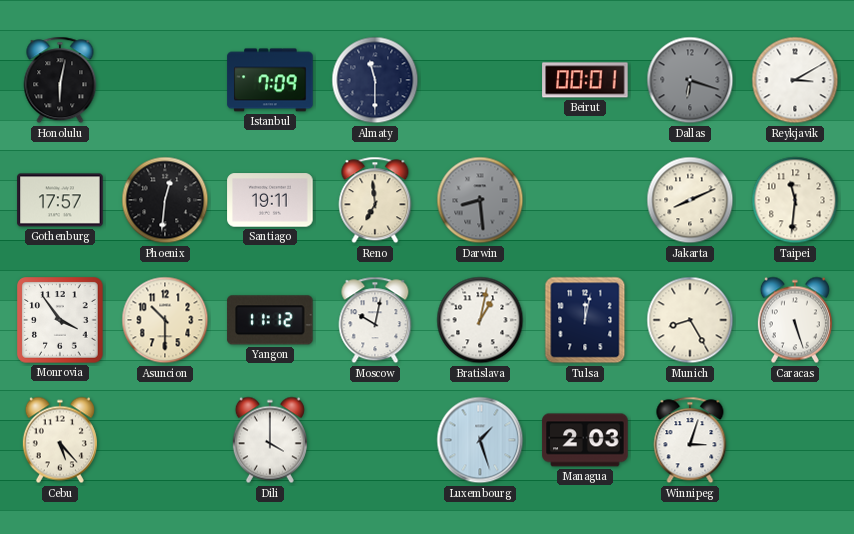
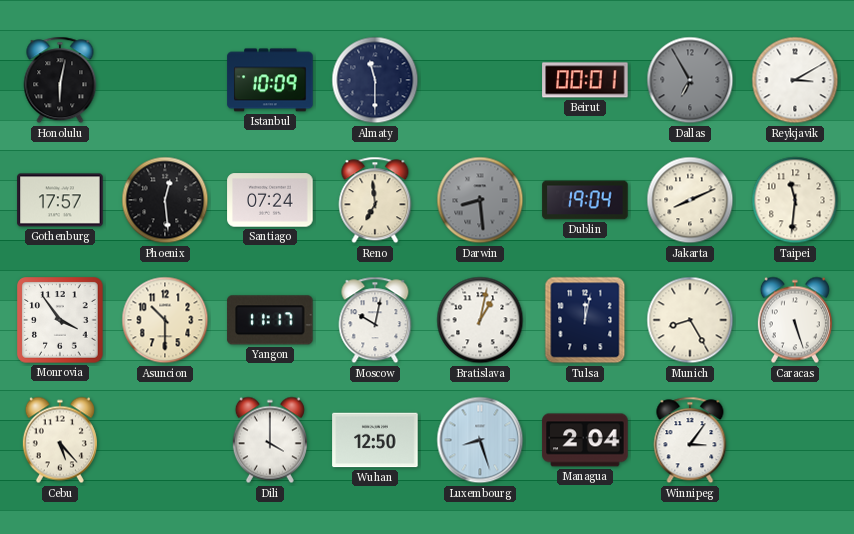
Istanbul: 7:09 -> 10:09 (270, 80)
Dallas: 6:18 -> 6:55 (690, 80)
Phoenix: 12:31 -> 12:29 (165, 200)
Santiago: 19:11 -> 07:24 (270, 200)
Dublin: none -> 19:04 (585, 200)
Yangon: 11:12 -> 11:17 (270, 320)
Wuhan: none -> 12:50 (375, 440)
Luxembourg: 1:27 -> 8:27 (480, 440)
Managua: 2:03 -> 2:04 (585, 440)
Winnipeg: 3:03 -> 3:06 (690, 440)
